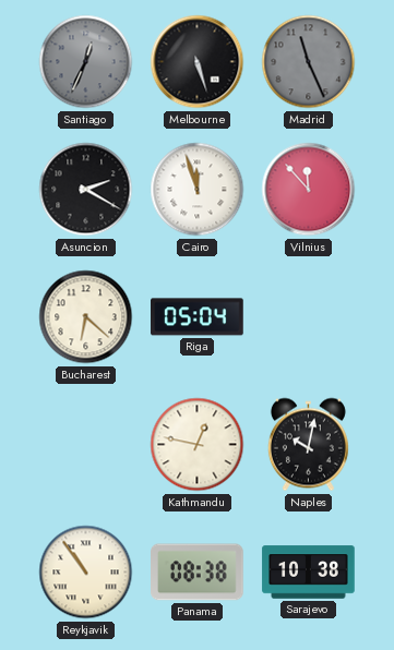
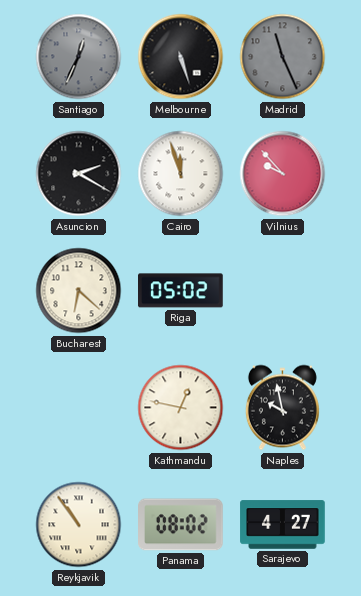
Vilnius: 11:53 -> 9:53 (283, 174)
Riga: 05:04 -> 05:02 (181, 291)
Naples: 10:02 -> 9:58 (282, 408)
Panama: 08:38 -> 08:02 (181, 525)
Sarajevo: 10:38 -> 4:27 (283, 525)
